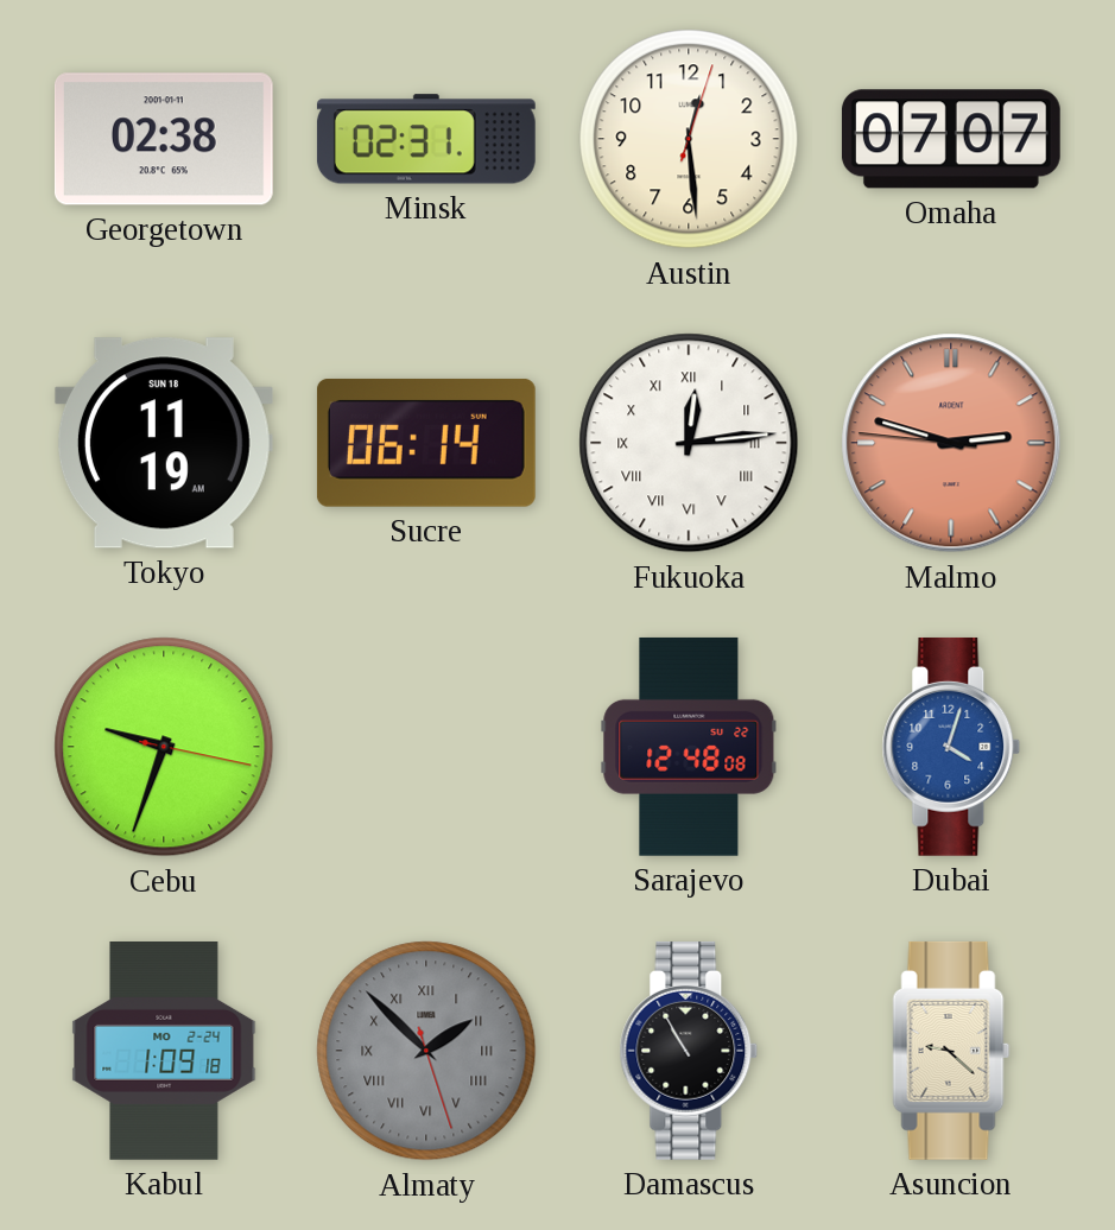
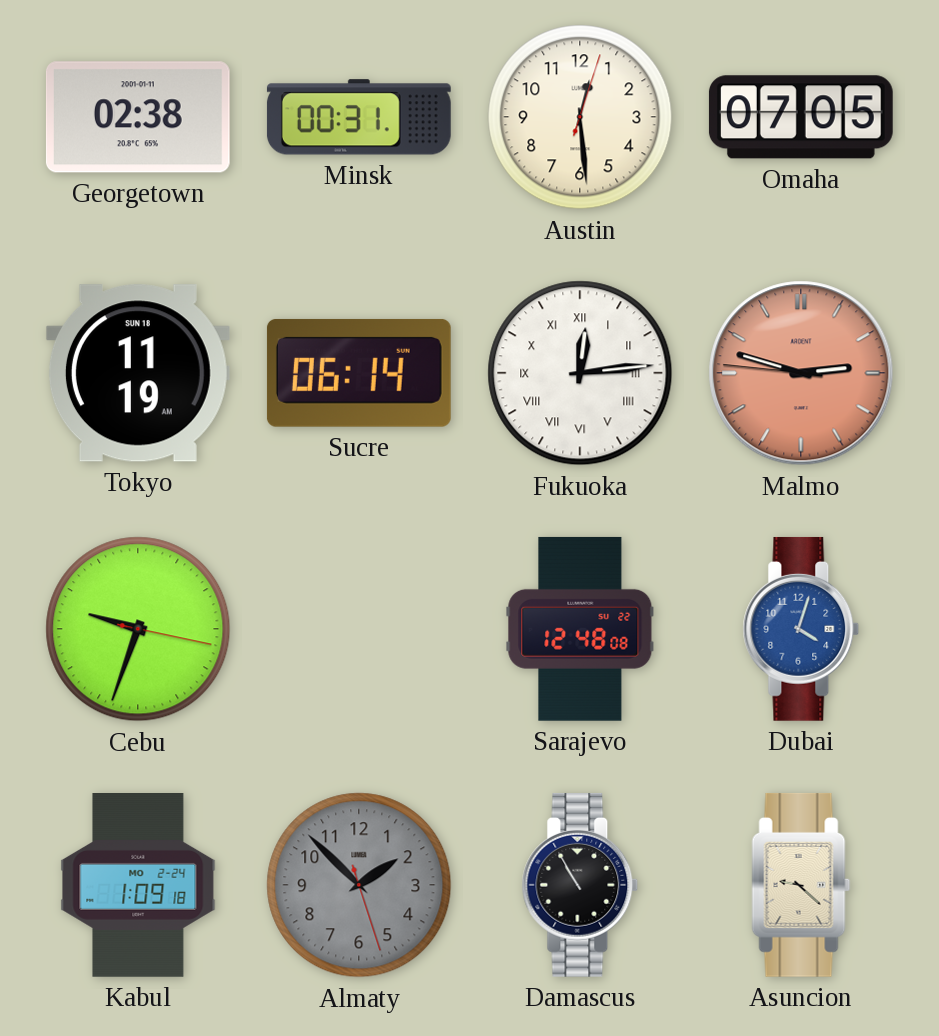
Minsk: 02:31 -> 00:31 (359, 117)
Omaha: 07:07 -> 07:05 (801, 117)
Almaty numerals: Roman -> Arabic (359, 885)
